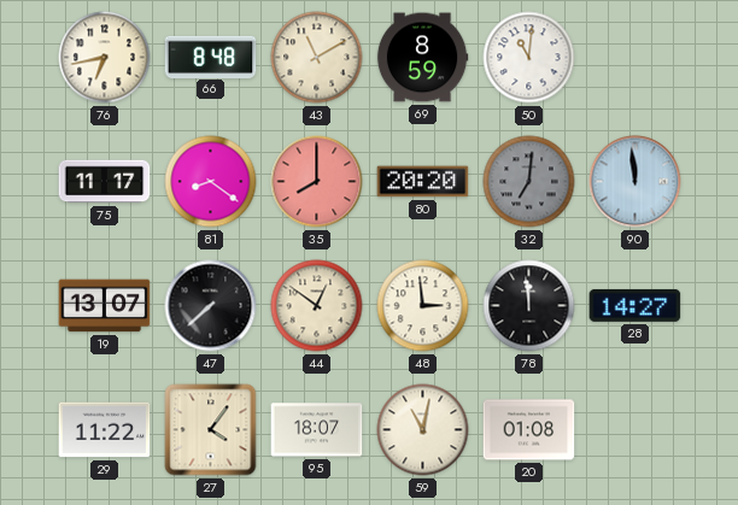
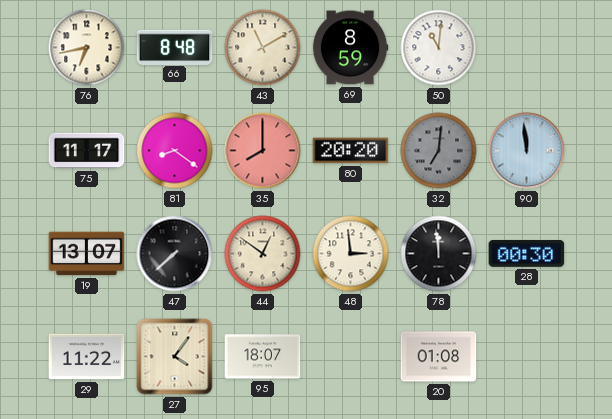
28: 14:27 -> 00:30 (527, 253)
59: 11:02 -> none (423, 430)
